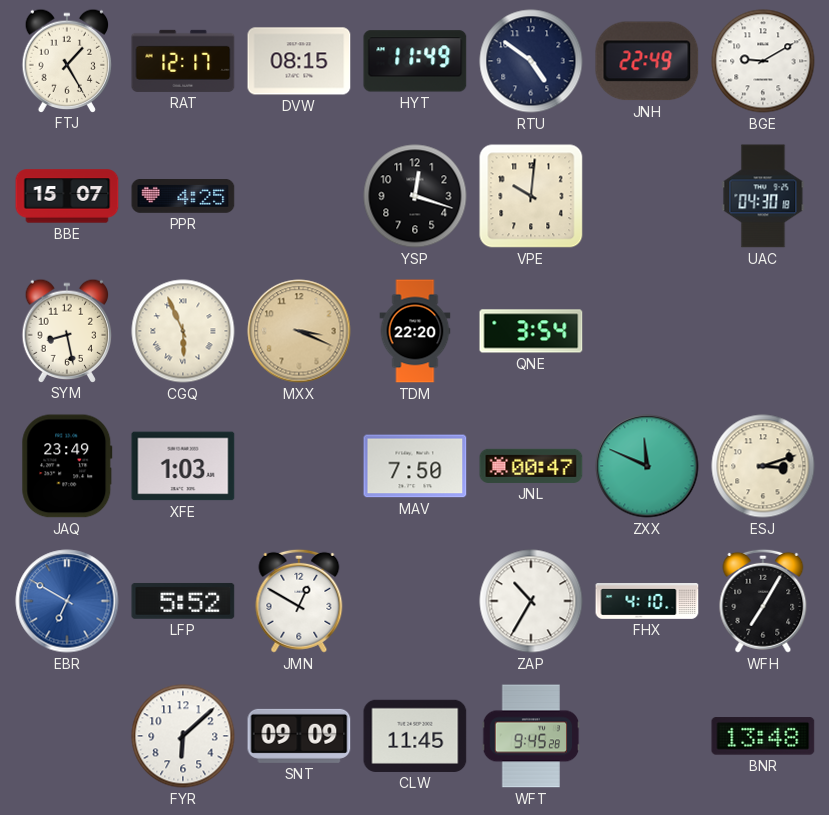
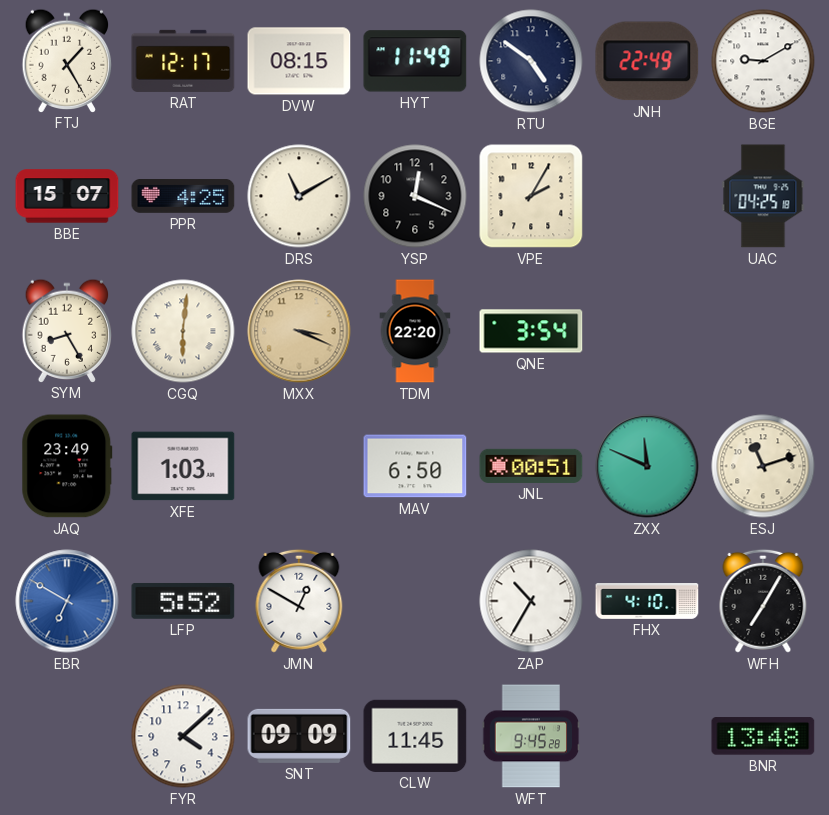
DRS: none -> 11:10 (299, 196)
YSP: 12:18 -> 12:19 (415, 196)
VPE: 10:01 -> 2:05 (531, 196)
UAC: 04:30 -> 04:25 (763, 196)
SYM: 8:28 -> 8:25 (67, 330)
CGQ: 5:56 -> 6:01 (183, 331)
MAV: 7:50 -> 6:50 (415, 466)
JNL: 00:47 -> 00:51 (531, 466)
ESJ: 3:12 -> 11:12 (763, 466)
FYR: 6:08 -> 4:08 (183, 736)
